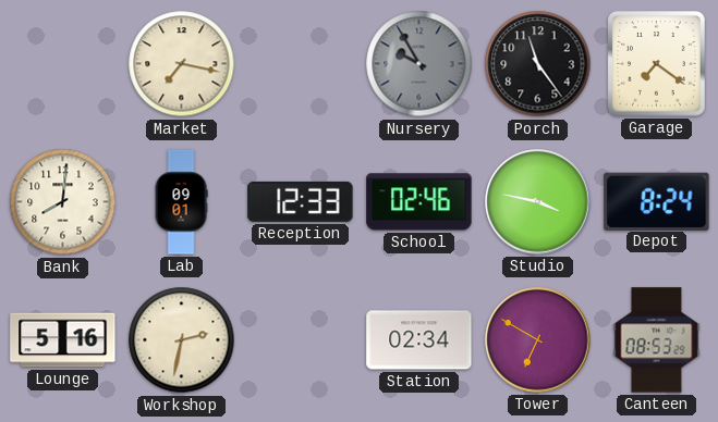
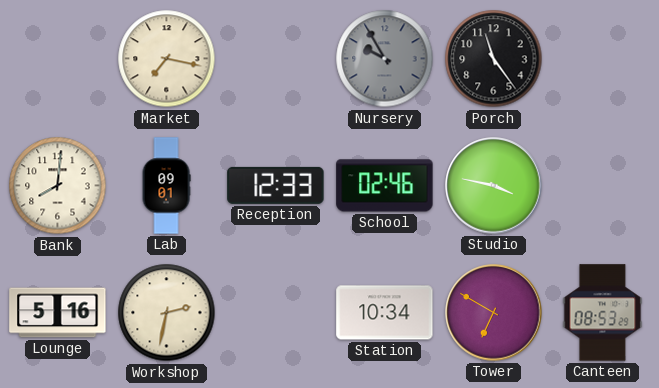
Garage: 7:21 -> none (657, 64)
Depot: 8:24 -> none (657, 201)
Station: 02:34 -> 10:34 (385, 313)
